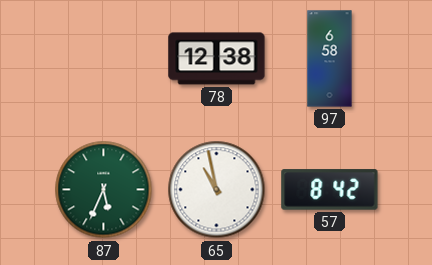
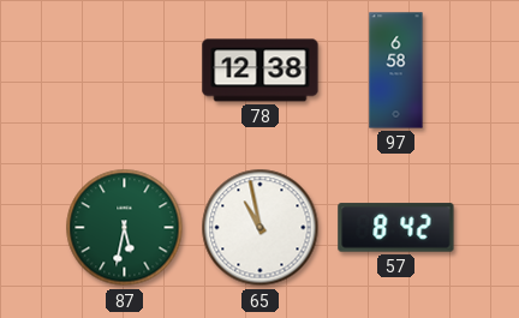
87: 5:34 -> 5:32 (125, 228)
